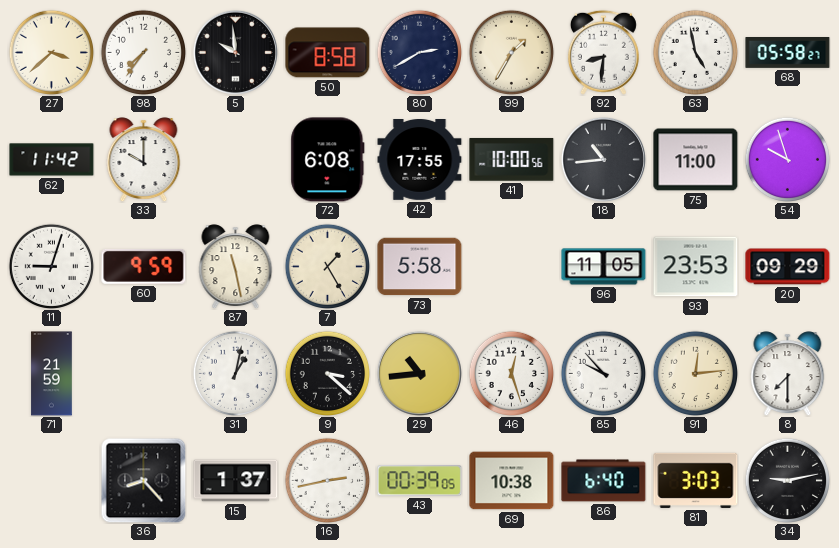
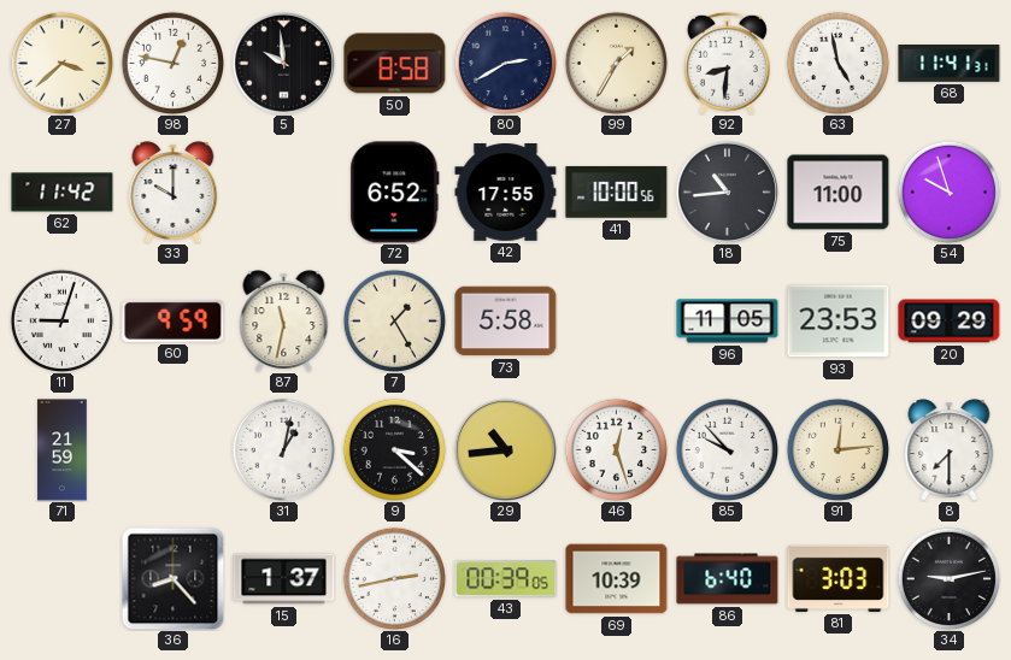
98: 7:36 -> 12:47 (172, 63)
68: 05:58 -> 11:41 (950, 64)
72: 6:08 -> 6:52 (395, 193)
87: 11:28 -> 11:32 (284, 322)
69: 10:38 -> 10:39 (617, 579)
